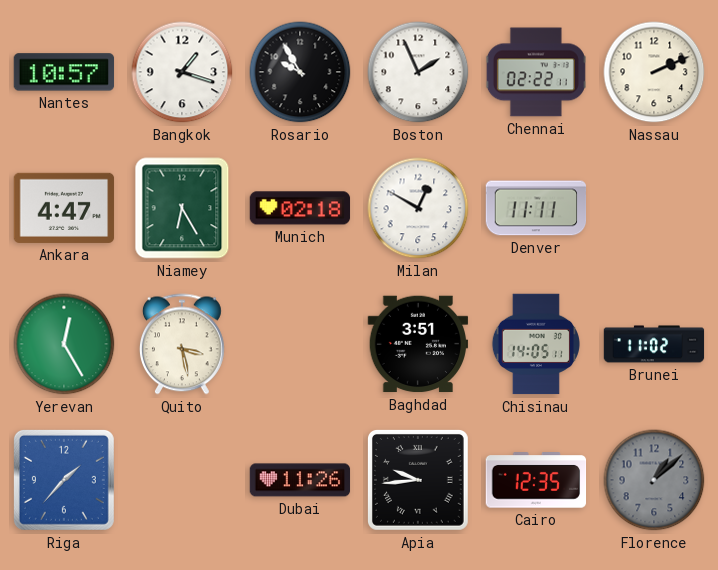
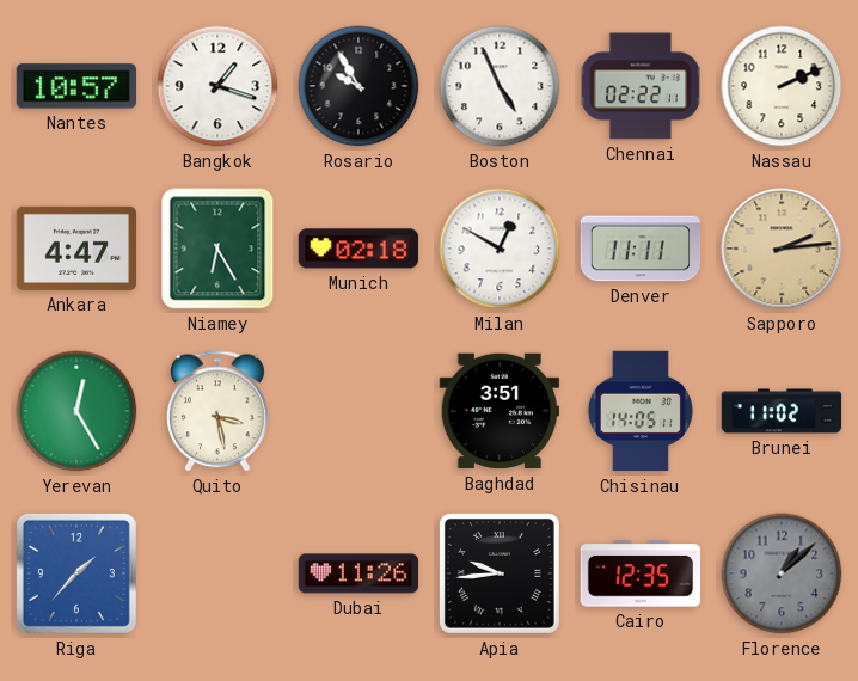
Boston: 1:56 -> 4:56 (500, 86)
Sapporo: none -> 2:14 (782, 249)
